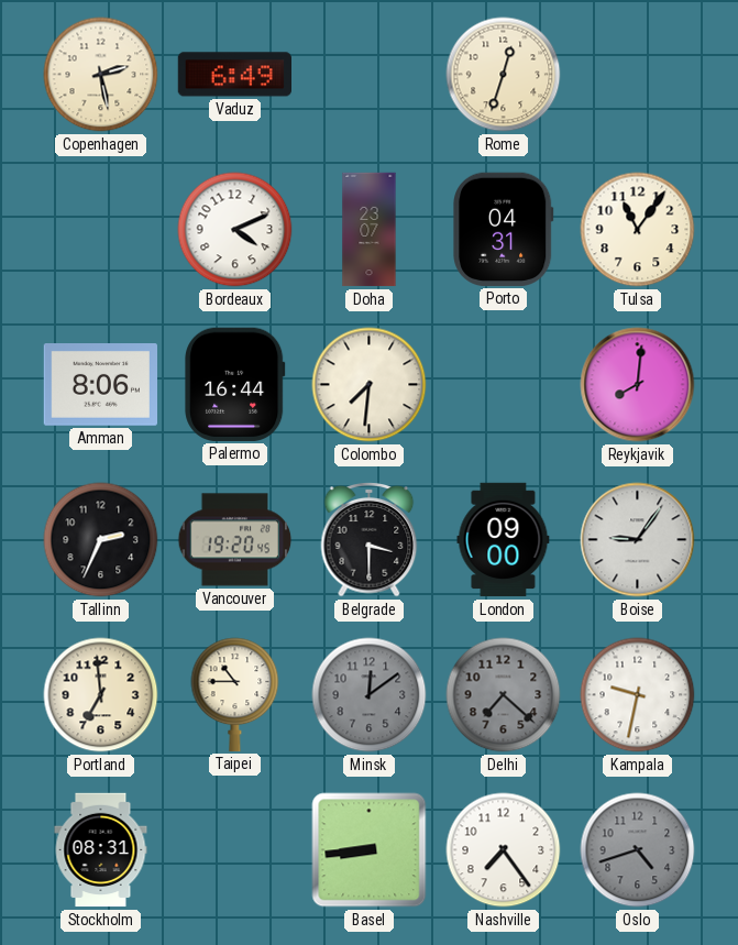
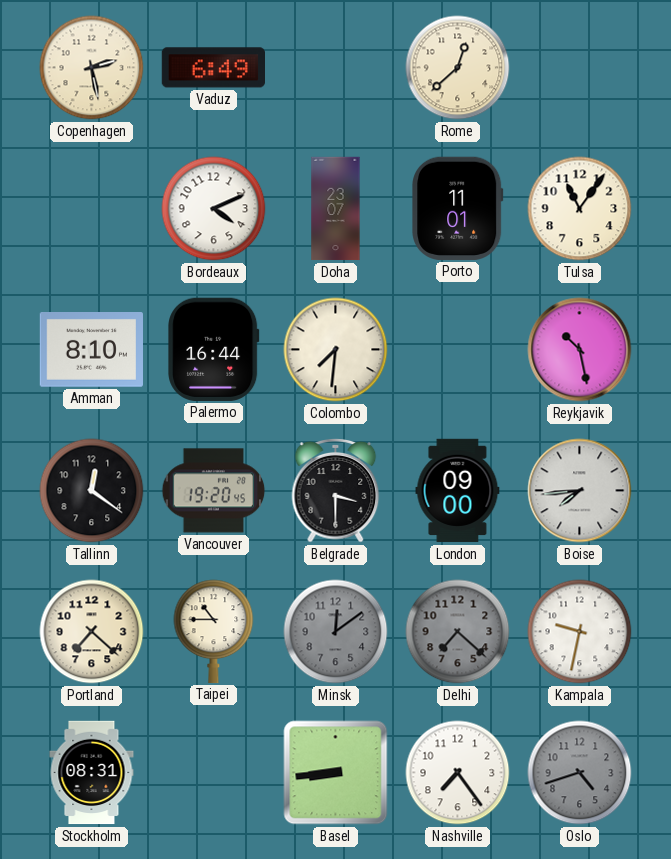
Rome: 12:33 -> 12:38 (458, 68)
Porto: 04:31 -> 11:01 (458, 208)
Amman: 8:06 -> 8:10 (91, 350)
Reykjavik: 8:01 -> 10:28 (580, 350)
Tallinn: 2:34 -> 12:21 (92, 491)
Boise: 9:06 -> 7:44 (580, 491)
Portland: 6:59 -> 7:22 (92, 632)
